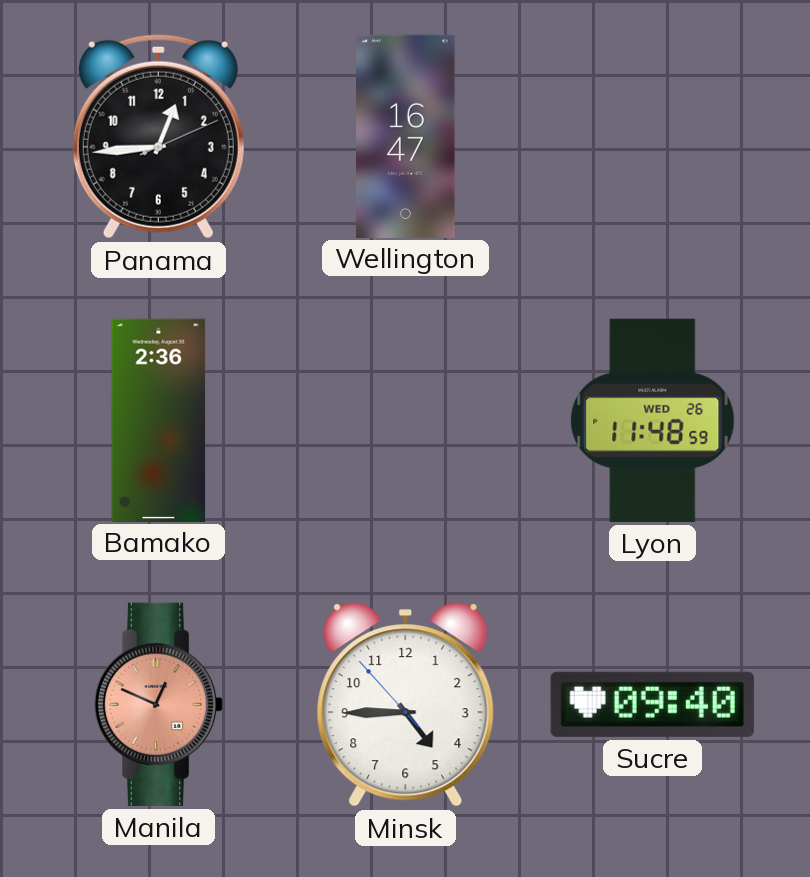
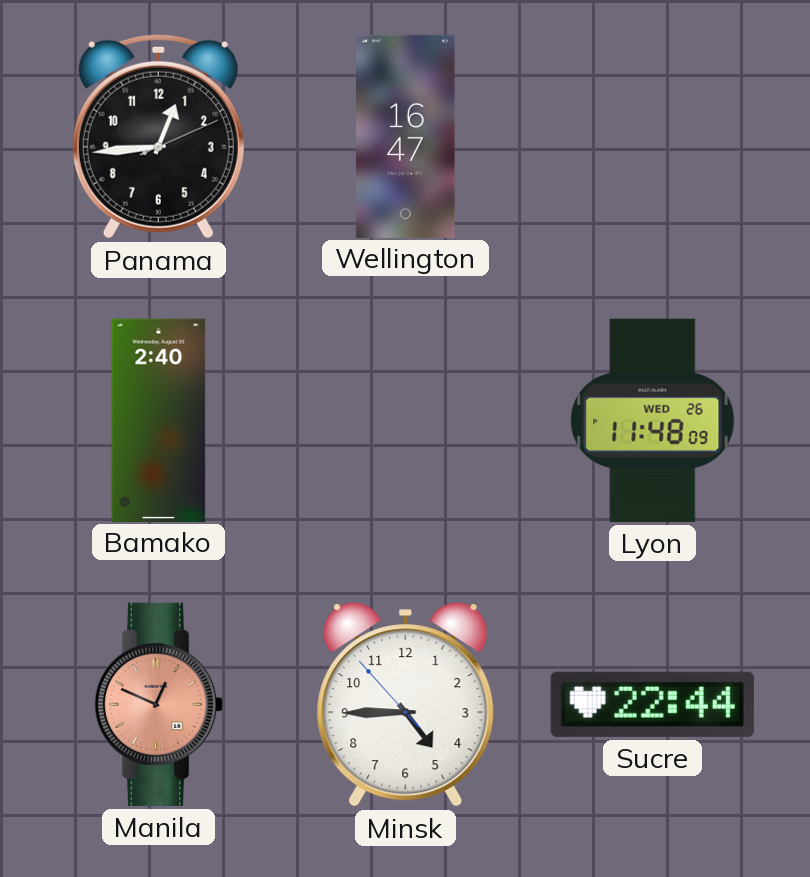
Bamako: 2:36 -> 2:40 (159, 420)
Lyon: 11:48:59 -> 11:48:09 (653, 420)
Sucre: 09:40 -> 22:44 (652, 704)
